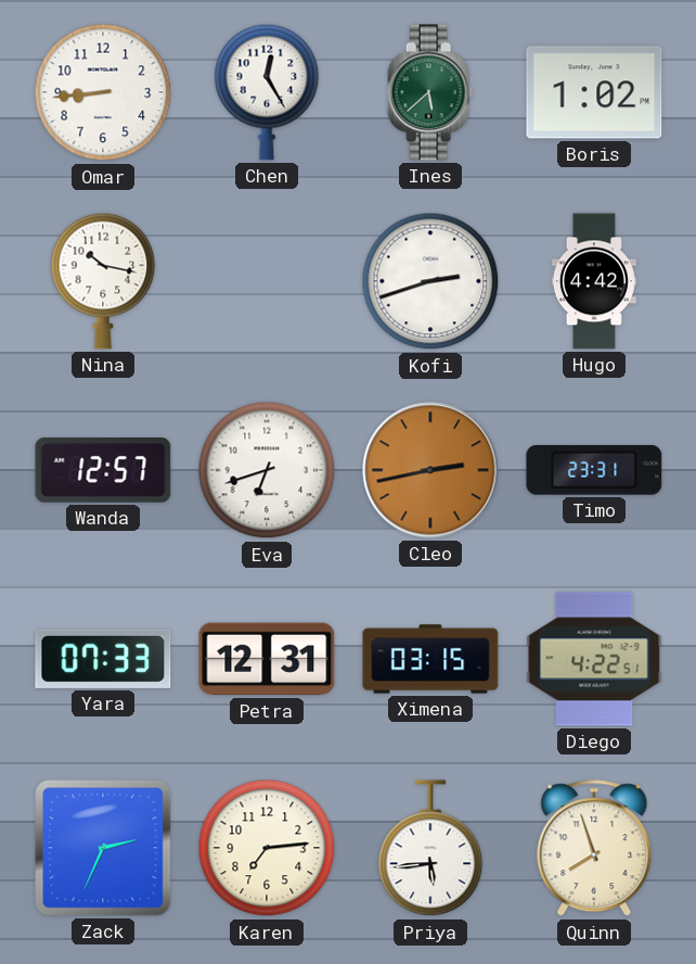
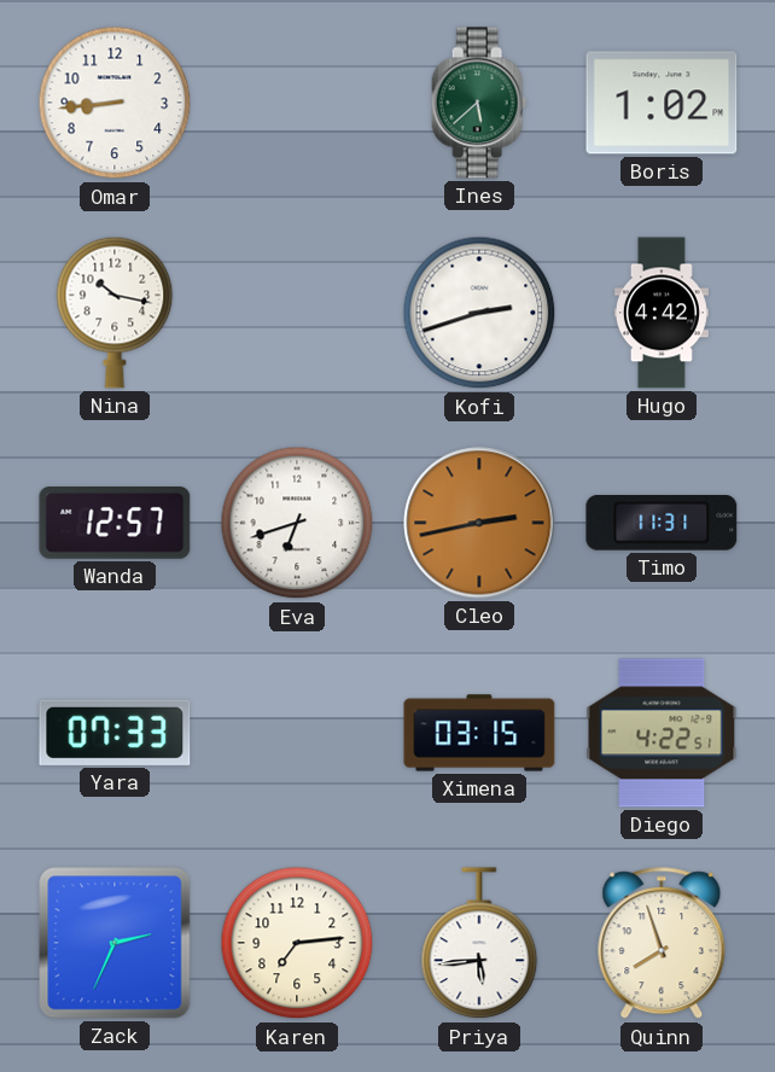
Chen: 12:25 -> none (267, 92)
Timo: 23:31 -> 11:31 (662, 524)
Petra: 12:31 -> none (267, 659)
